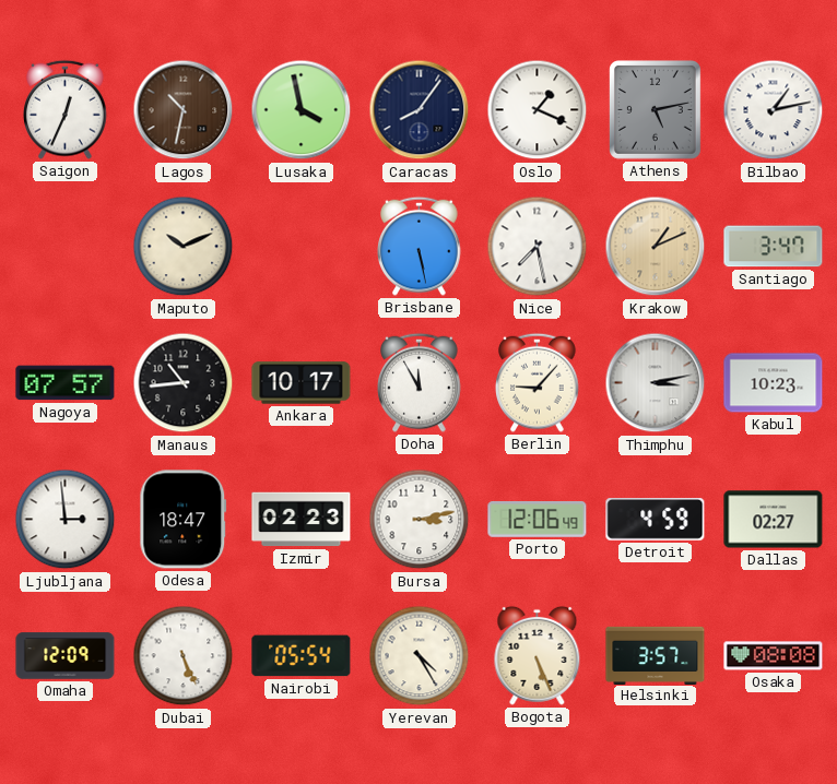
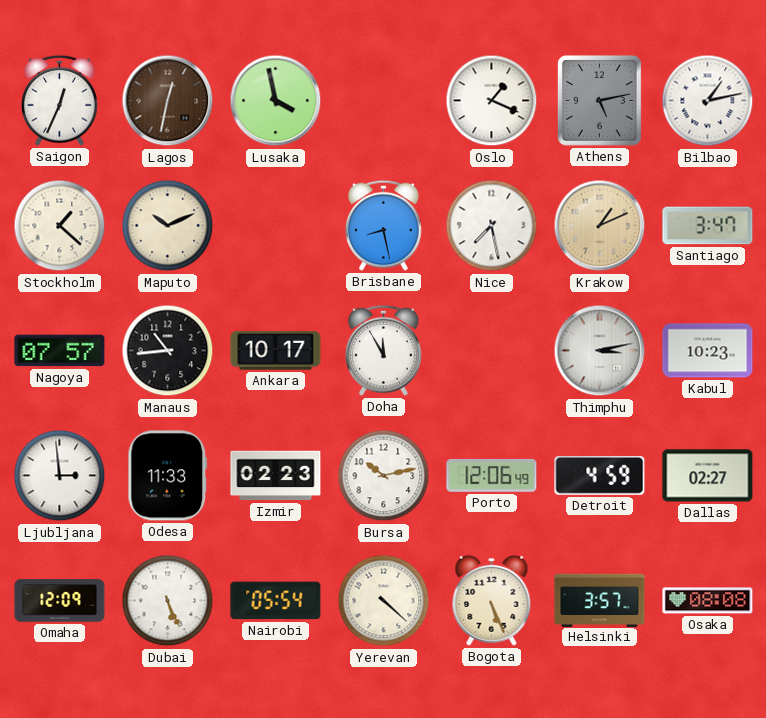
Lagos: 10:32 -> 12:32 (168, 101)
Caracas: 8:06 -> none (420, 110)
Stockholm: none -> 1:22 (60, 226)
Brisbane: 5:28 -> 8:28 (384, 225)
Berlin: 9:07 -> none (538, 382)
Odesa: 18:47 -> 11:33 (168, 476)
Bursa: 3:13 -> 10:13 (384, 476)
Yerevan: 4:25 -> 4:22 (384, 601)
